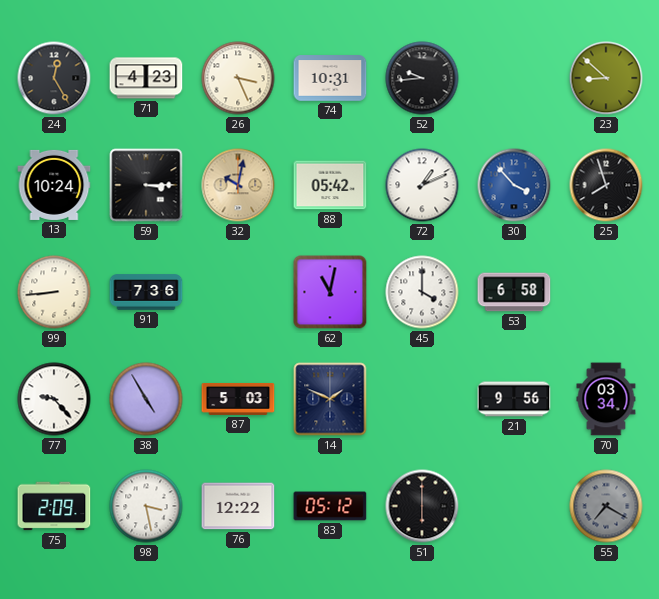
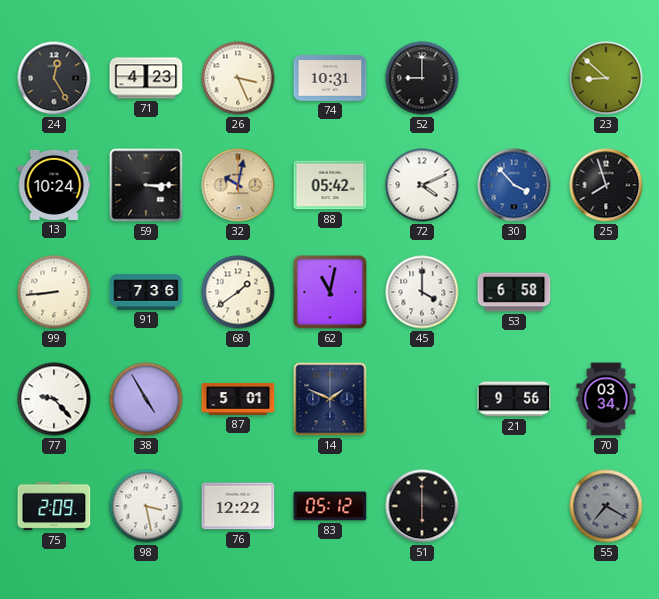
52: 9:44 -> 9:00 (422, 78)
72: 1:11 -> 4:11 (422, 185)
68: none -> 1:39 (238, 292)
87: 5:03 -> 5:01 (238, 399)
